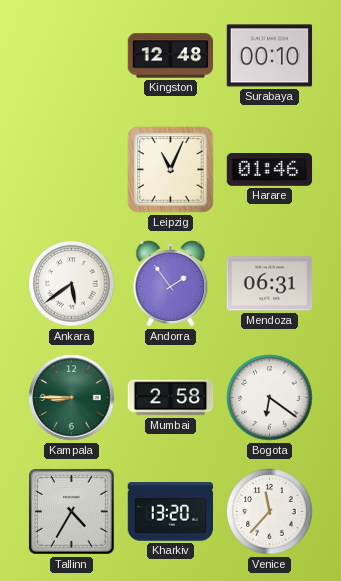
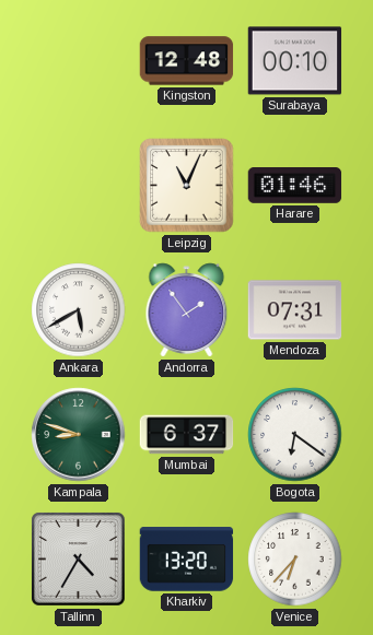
Ankara: 5:39 -> 5:40 (79, 310)
Mendoza: 06:31 -> 07:31 (295, 310)
Kampala: 8:45 -> 8:48 (79, 435)
Mumbai: 2:58 -> 6:37 (187, 435)
Venice: 11:37 -> 6:37 (295, 560)
